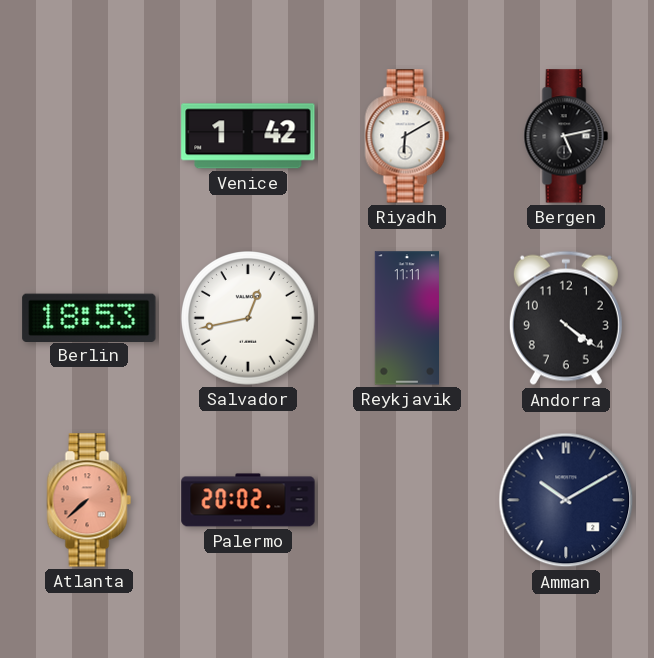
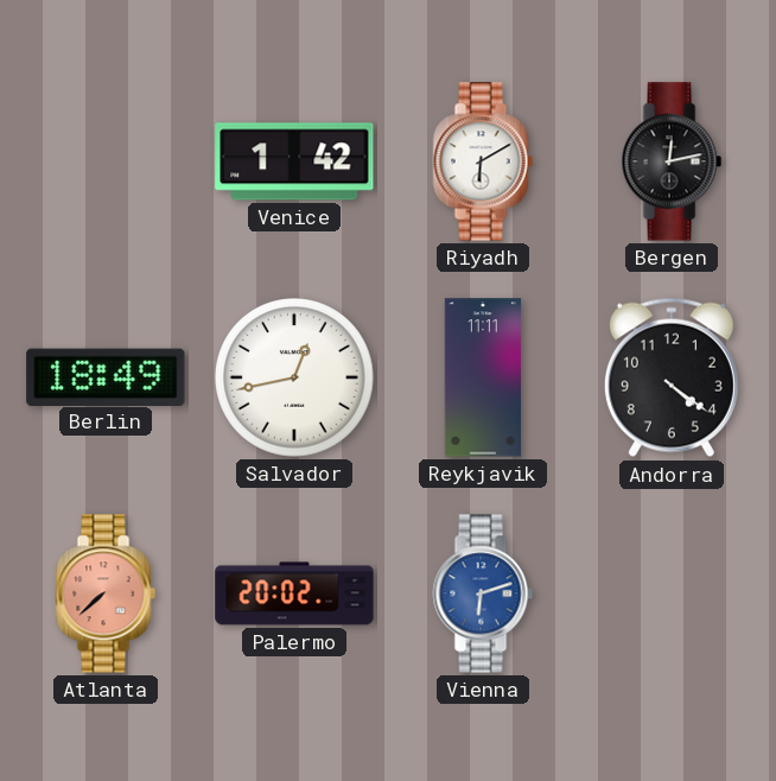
Bergen: 5:13 -> 12:13 (672, 161)
Berlin: 18:53 -> 18:49 (106, 376)
Vienna: none -> 6:12 (483, 593)
Amman: 10:10 -> none (566, 500)
